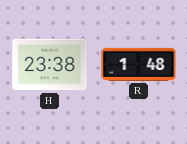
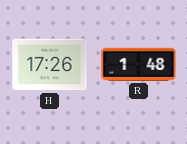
H: 23:38 -> 17:26 (50, 65)
